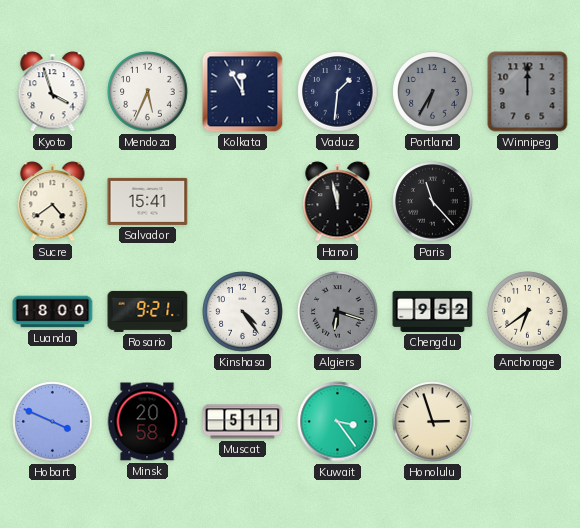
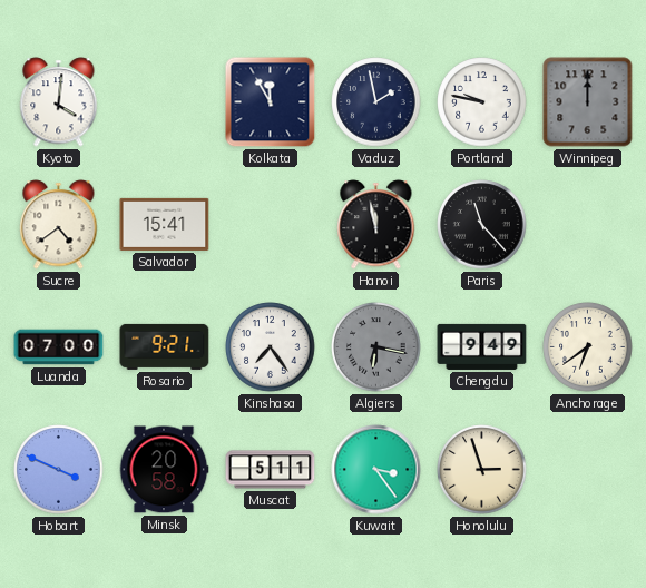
Kyoto: 3:57 -> 4:01 (59, 102)
Mendoza: 5:34 -> none (148, 92)
Vaduz: 1:31 -> 1:58 (376, 102)
Portland: 6:35 -> 9:47 (482, 102)
Portland dial: grey -> white (482, 102)
Luanda: 18:00 -> 07:00 (59, 347)
Kinshasa: 4:24 -> 7:24 (271, 347)
Algiers: 6:18 -> 6:17 (376, 347)
Chengdu: 9:52 -> 9:49 (482, 346)
